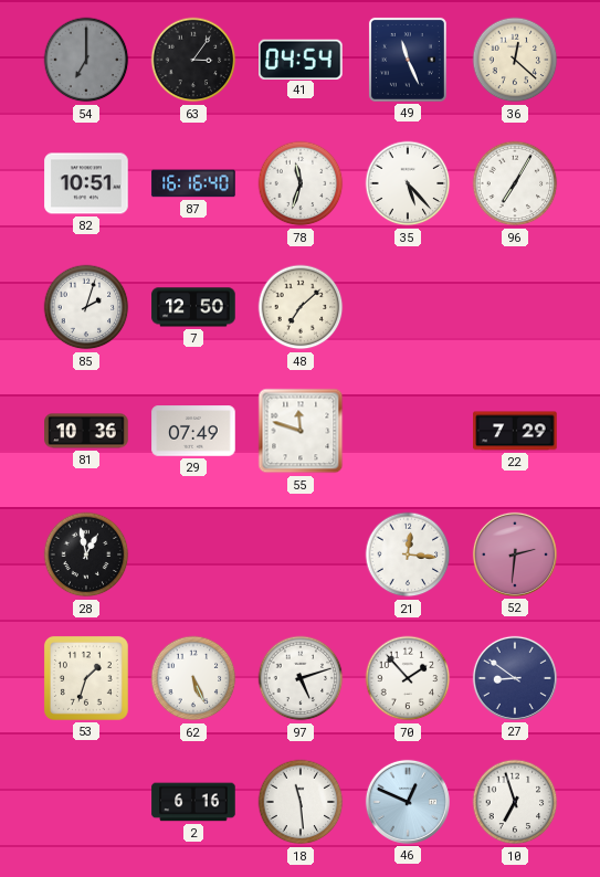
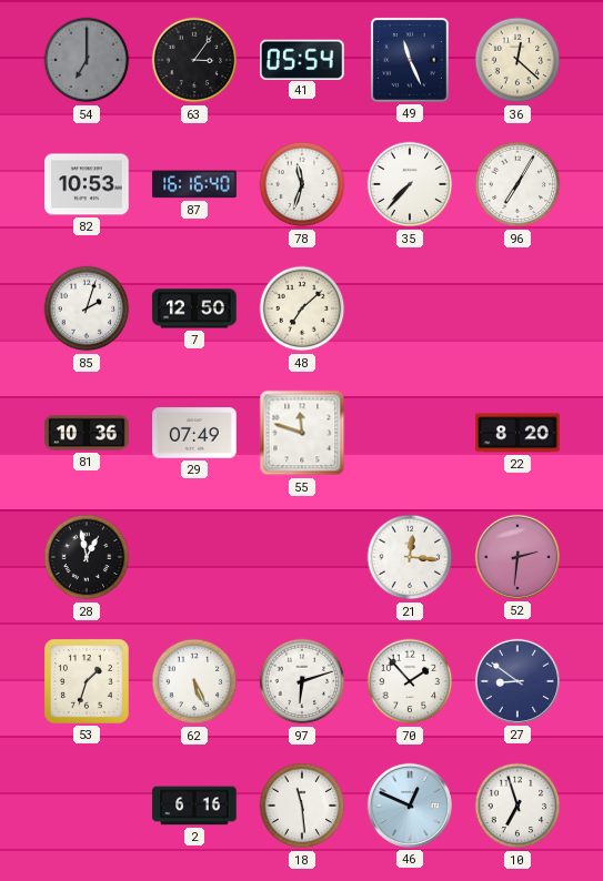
41: 04:54 -> 05:54 (303, 59)
82: 10:51 -> 10:53 (87, 184)
35: 5:23 -> 7:37 (410, 184)
22: 7:29 -> 8:20 (517, 433)
97: 5:12 -> 6:12 (302, 681)
